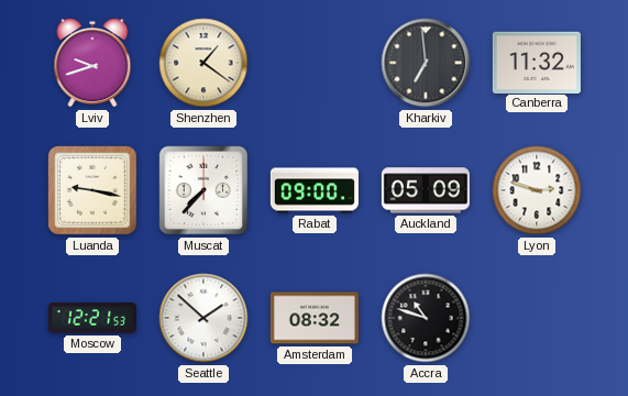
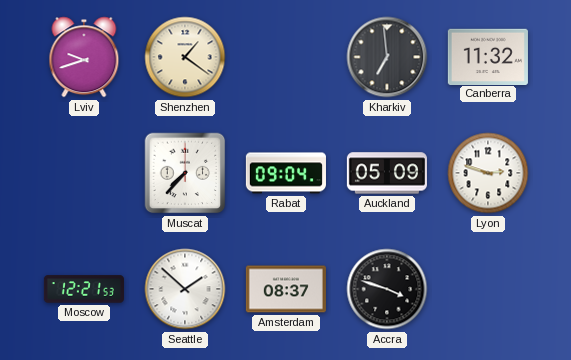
Luanda: 9:17 -> none (92, 190)
Rabat: 09:00 -> 09:04 (286, 173)
Amsterdam: 08:32 -> 08:37 (286, 289)
Accra: 10:48 -> 3:48 (387, 289)
